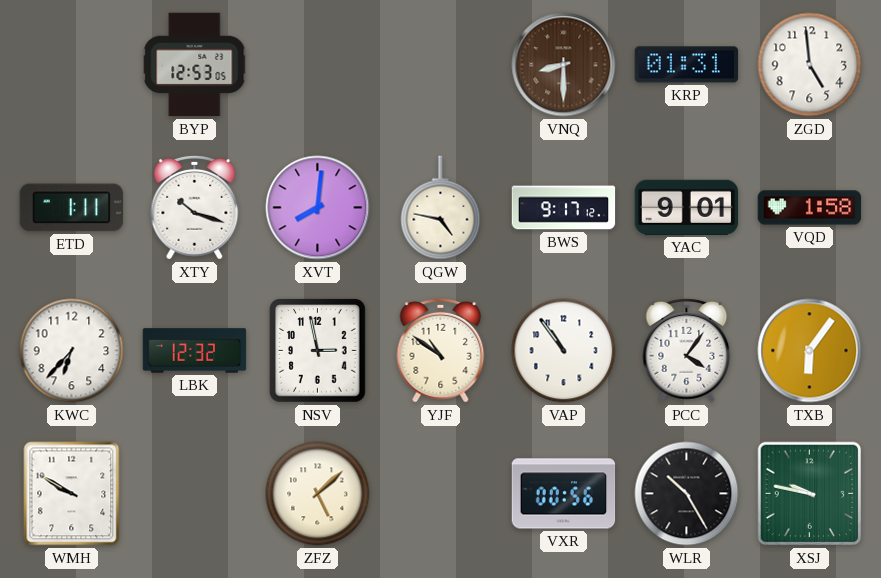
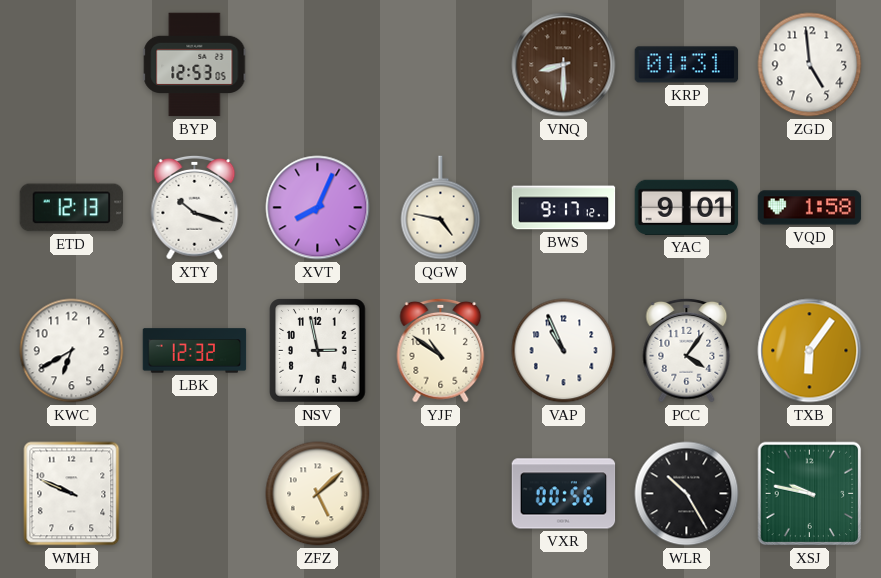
ETD: 1:11 -> 12:13 (72, 208)
XVT: 8:01 -> 8:04 (318, 208)
KWC: 6:37 -> 6:40 (72, 351)
VAP: 10:54 -> 10:56 (564, 351)
WMH: 9:50 -> 9:49 (72, 494)
